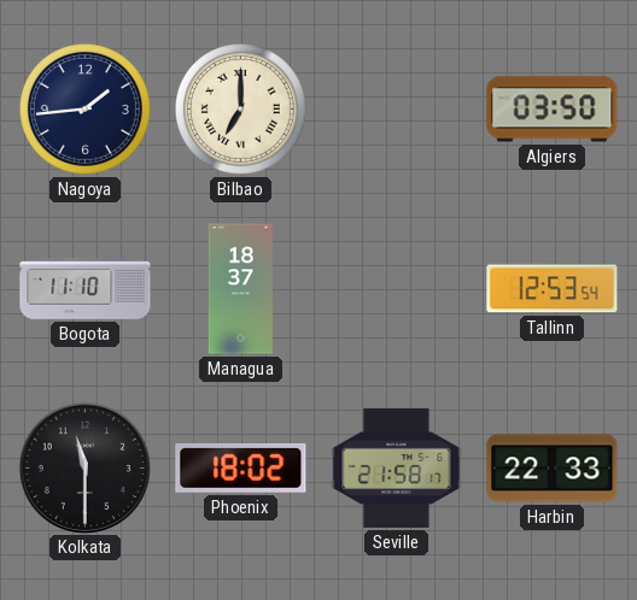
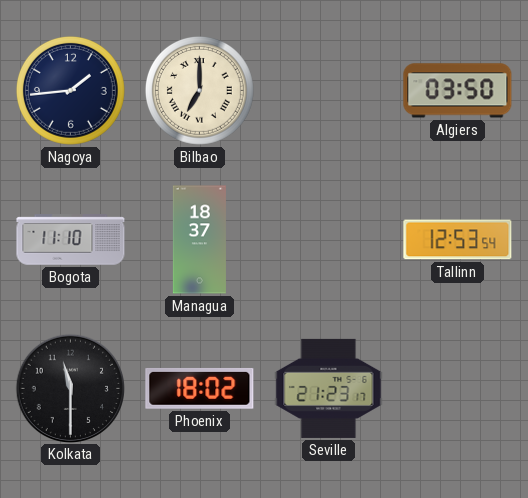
Seville: 21:58 -> 21:23 (329, 388)
Harbin: 22:33 -> none (553, 469)
